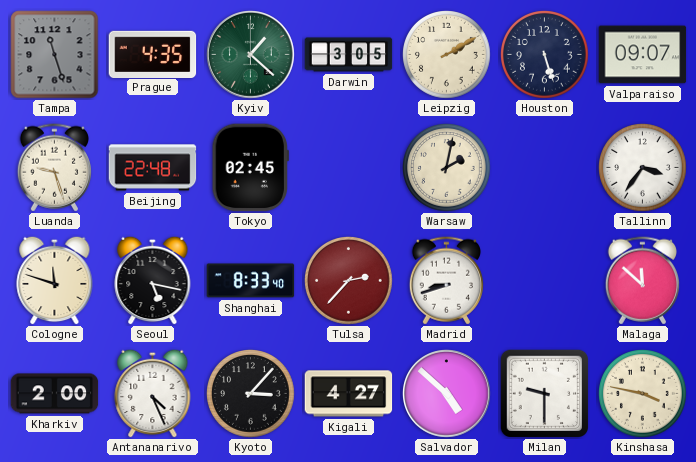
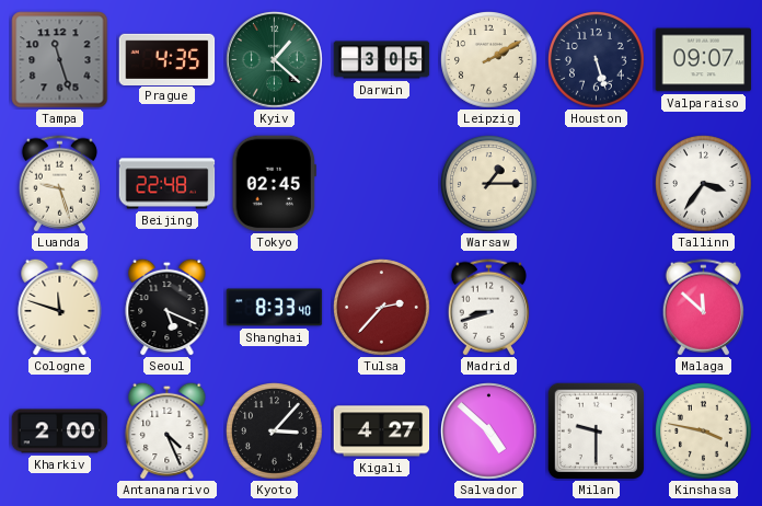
Warsaw: 2:02 -> 1:15 (489, 184)
Seoul: 5:17 -> 5:19 (168, 307)
